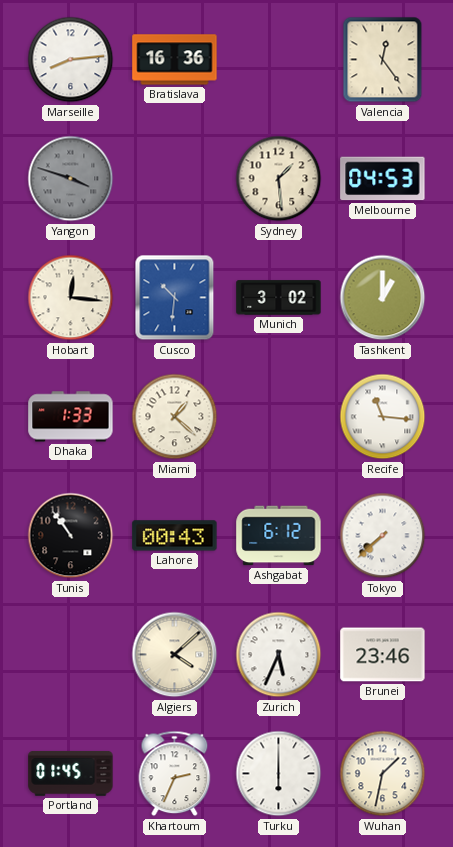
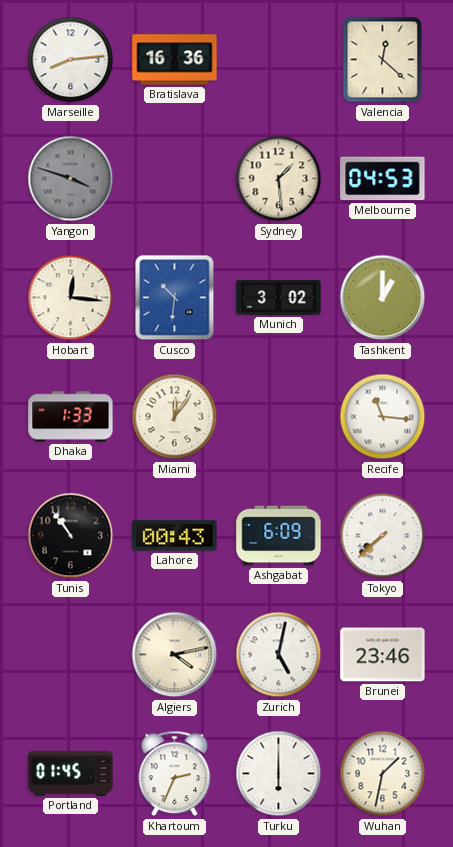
Valencia: 12:24 -> 12:22 (383, 60)
Miami: 1:22 -> 12:06 (175, 417)
Ashgabat: 6:12 -> 6:09 (279, 536)
Algiers: 4:08 -> 4:13 (175, 655)
Zurich: 5:34 -> 5:02 (279, 655)
